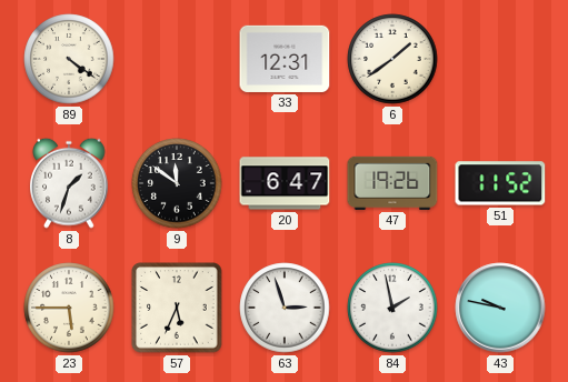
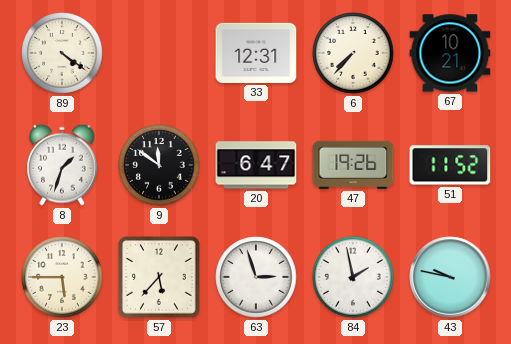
6: 1:39 -> 7:37 (353, 53)
67: none -> 10:21 (450, 53)
57: 5:34 -> 5:37 (159, 277)
